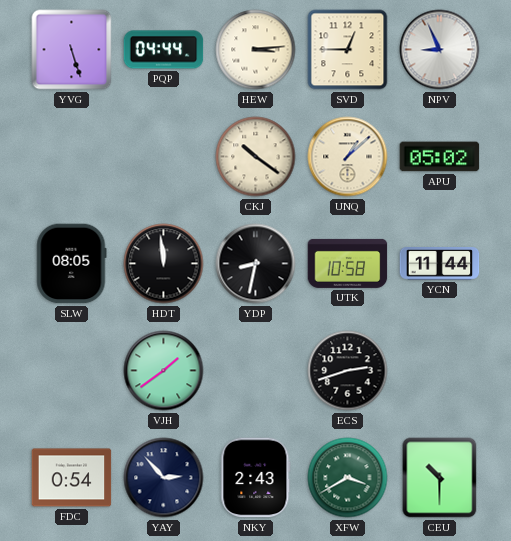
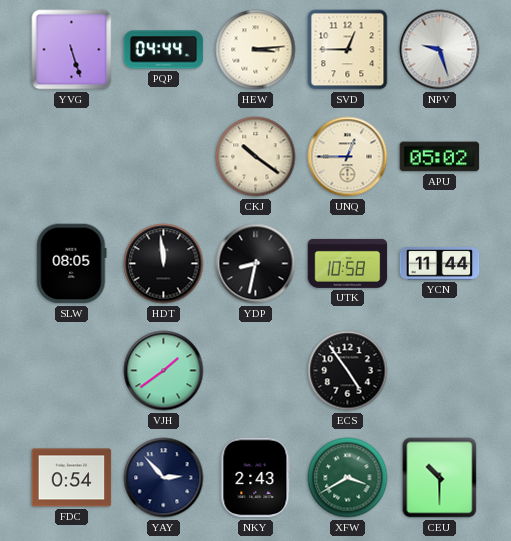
NPV: 8:56 -> 9:27 (440, 50)
UNQ: 1:08 -> 12:45 (348, 157)
ECS: 2:42 -> 4:54 (348, 371)
